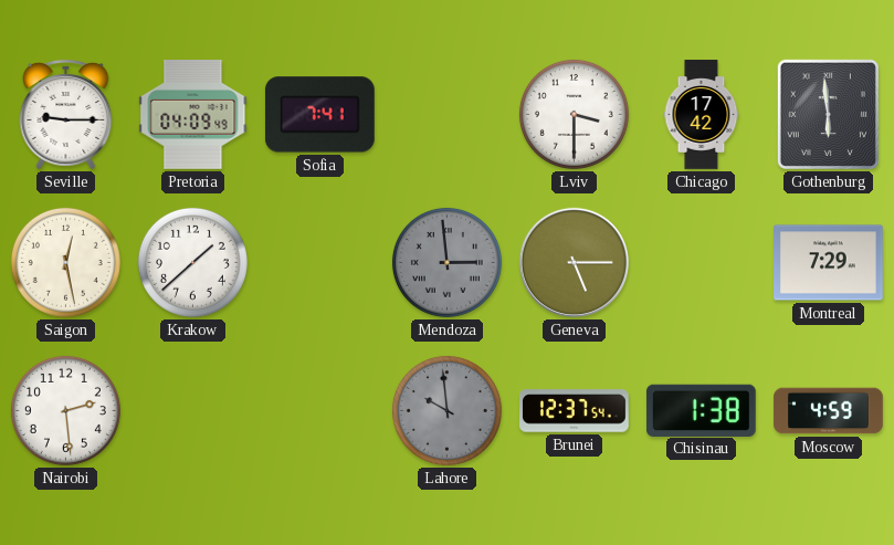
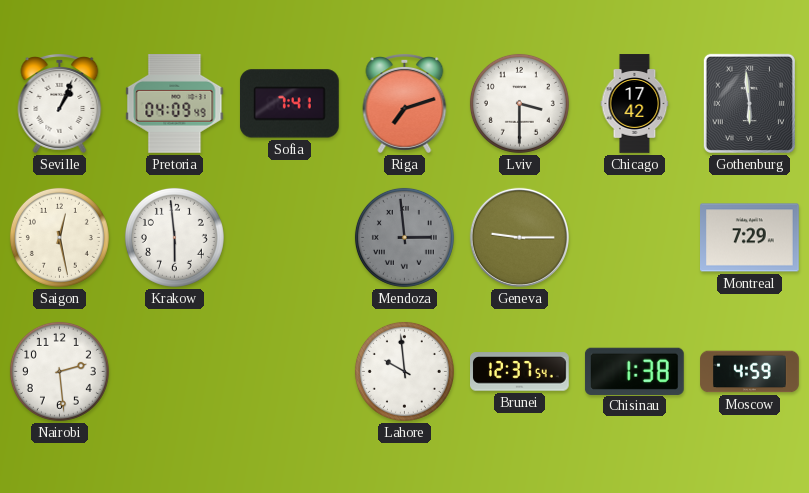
Seville: 9:15 -> 1:04 (60, 104)
Riga: none -> 7:12 (405, 104)
Krakow: 1:38 -> 5:59 (174, 237)
Geneva: 5:15 -> 9:15 (519, 237)
Lahore dial: grey -> white (404, 371)
